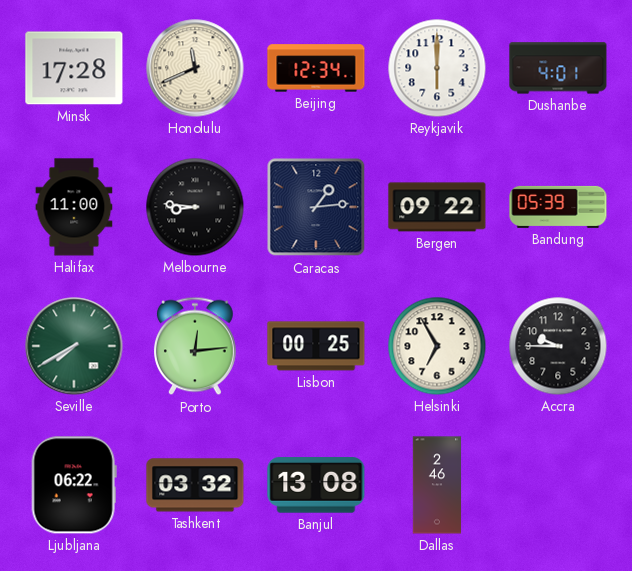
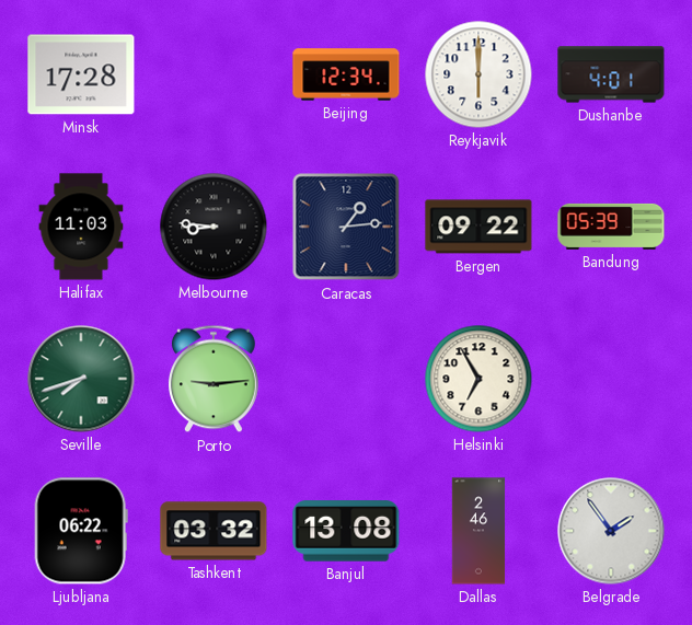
Honolulu: 11:41 -> none (195, 68)
Halifax: 11:00 -> 11:03 (81, 227)
Seville: 7:40 -> 7:42 (81, 379)
Porto: 12:14 -> 9:14 (215, 379)
Lisbon: 00:25 -> none (316, 346)
Accra: 9:45 -> none (558, 346)
Belgrade: none -> 1:54 (611, 531)
